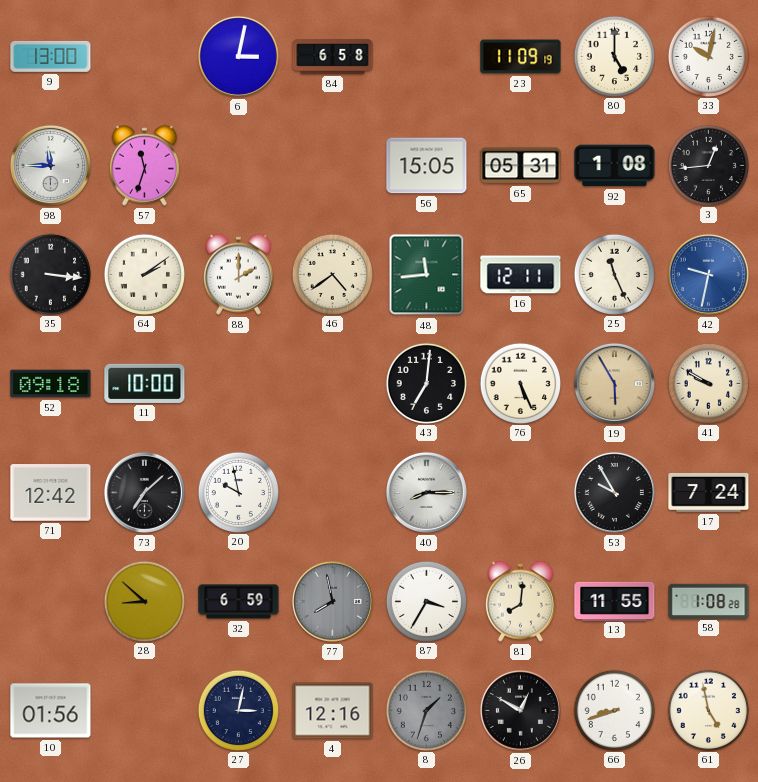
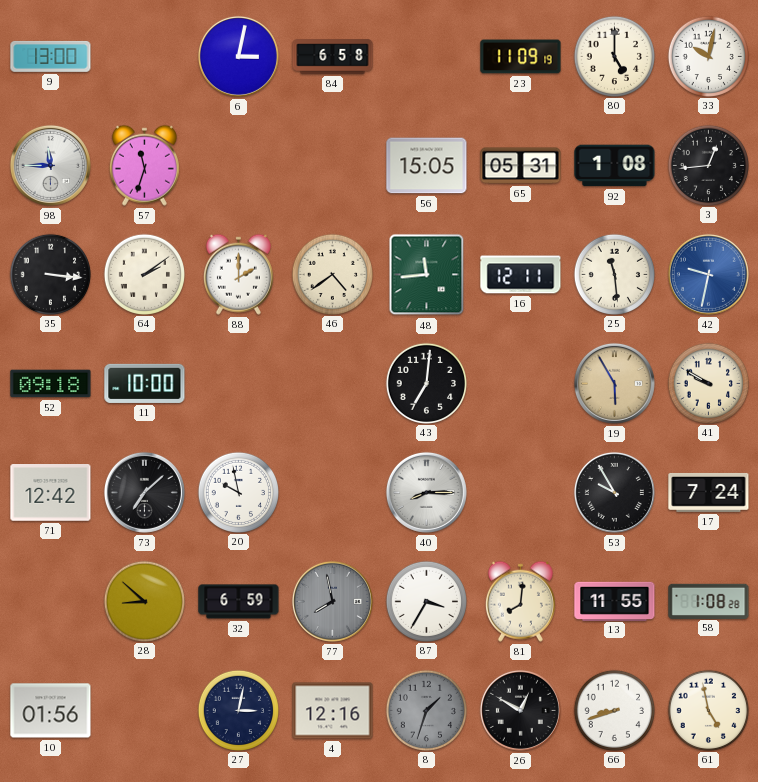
25: 11:26 -> 11:29 (614, 274)
76: 5:26 -> none (520, 383)
